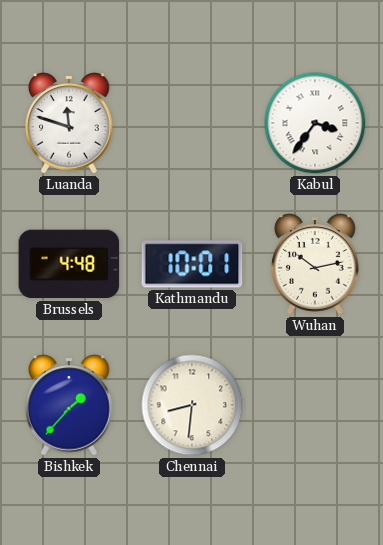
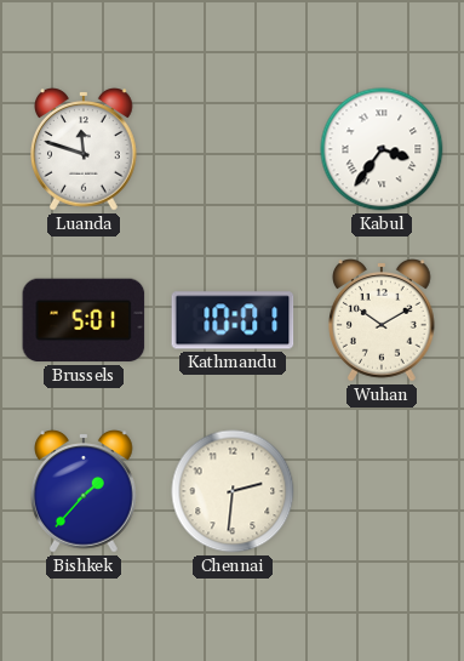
Brussels: 4:48 -> 5:01 (84, 320)
Wuhan: 10:13 -> 10:10 (383, 320)
Chennai: 8:31 -> 2:31 (233, 491)
